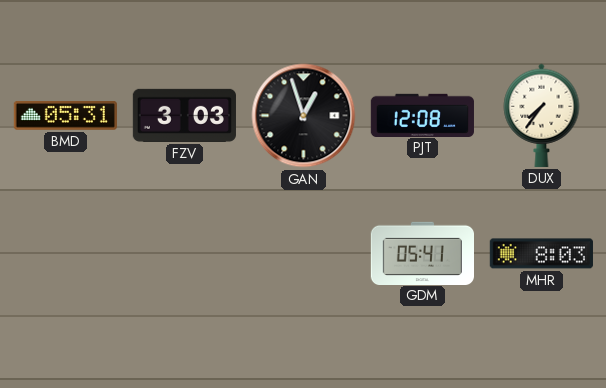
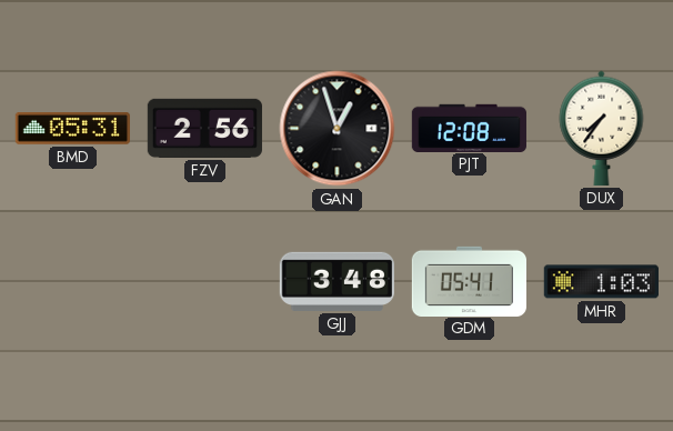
FZV: 3:03 -> 2:56 (204, 128)
GJJ: none -> 3:48 (336, 281)
MHR: 8:03 -> 1:03 (601, 282)
